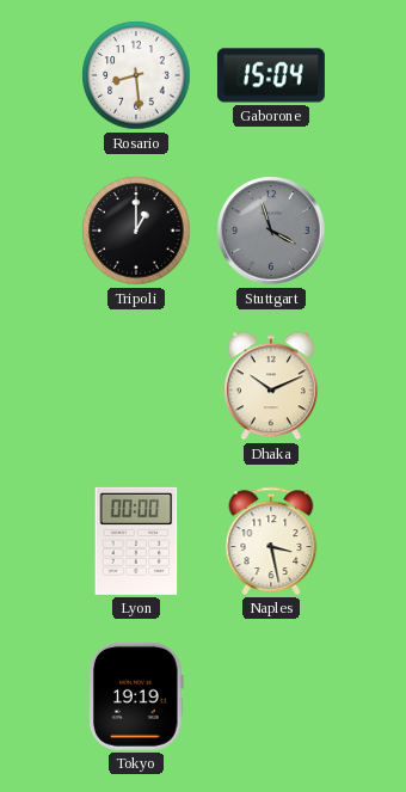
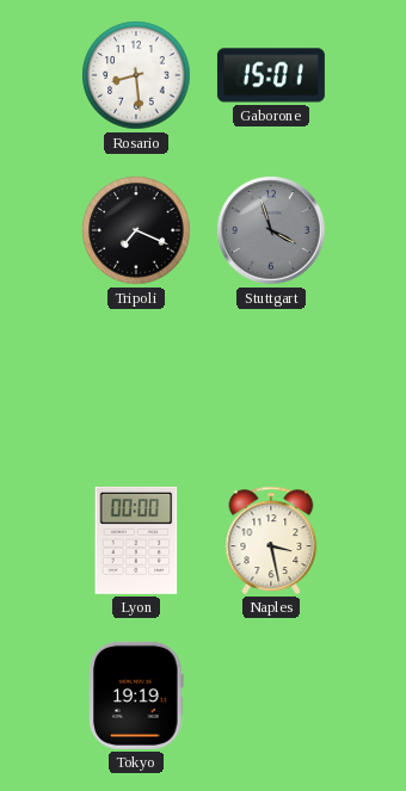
Gaborone: 15:04 -> 15:01 (271, 75)
Tripoli: 1:00 -> 7:19 (136, 230)
Dhaka: 10:11 -> none (271, 386)
